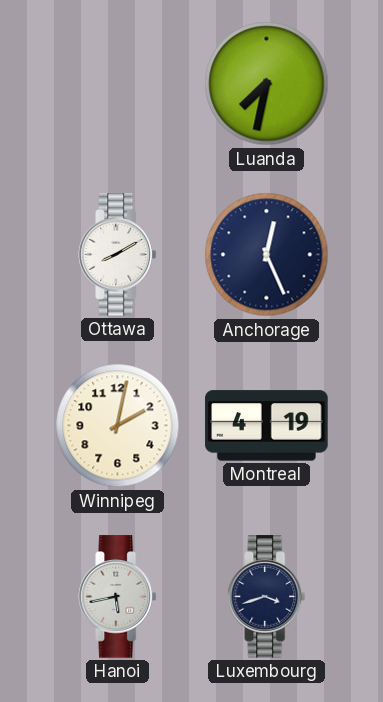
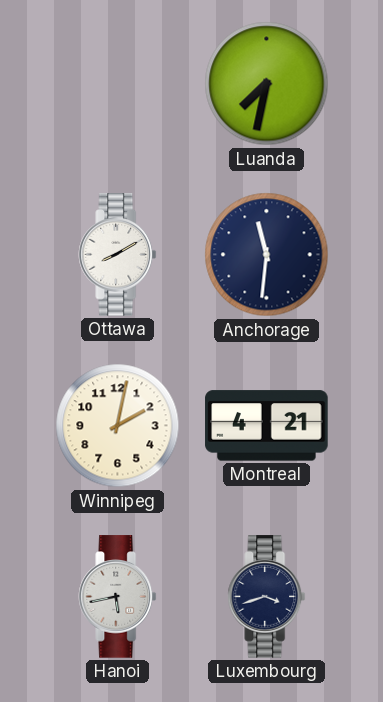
Anchorage: 12:26 -> 11:31 (267, 255)
Montreal: 4:19 -> 4:21 (267, 426)
